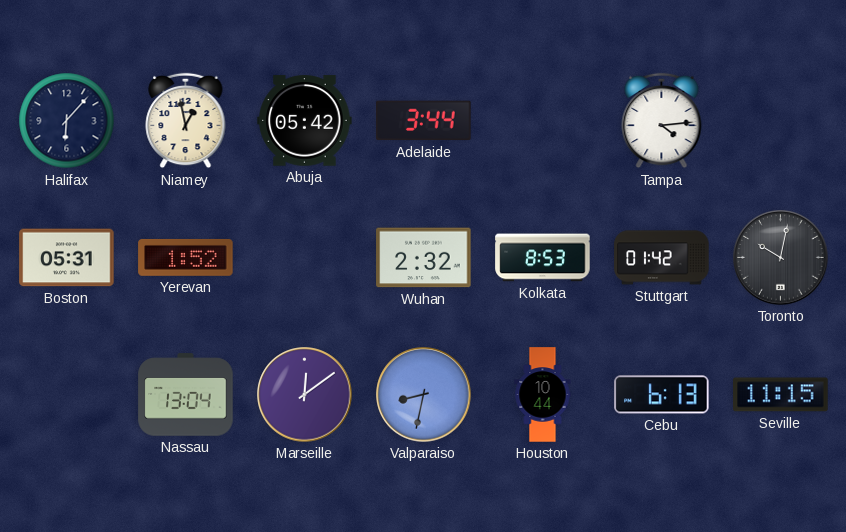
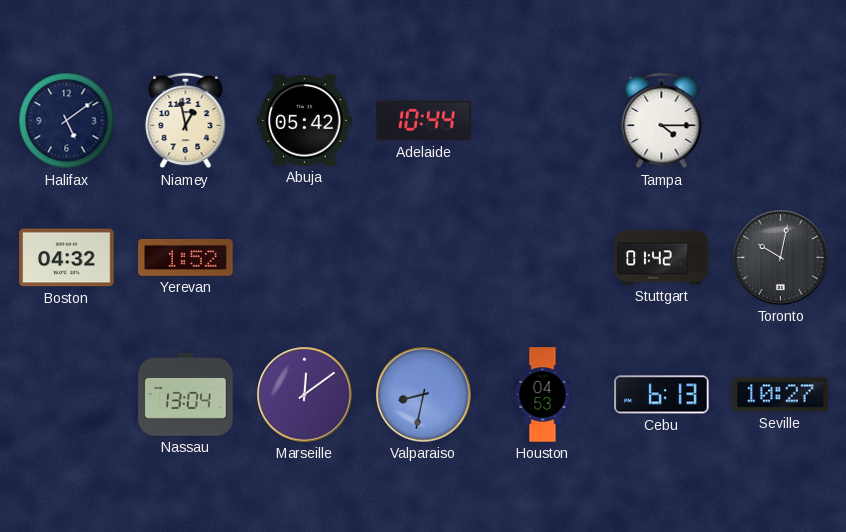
Halifax: 6:07 -> 5:09 (67, 121)
Adelaide: 3:44 -> 10:44 (424, 121)
Tampa: 4:14 -> 4:15 (662, 121)
Boston: 05:31 -> 04:32 (67, 258)
Wuhan: 2:32 -> none (424, 258)
Kolkata: 8:53 -> none (543, 258)
Houston: 10:44 -> 04:53 (543, 395)
Seville: 11:15 -> 10:27 (781, 395)
